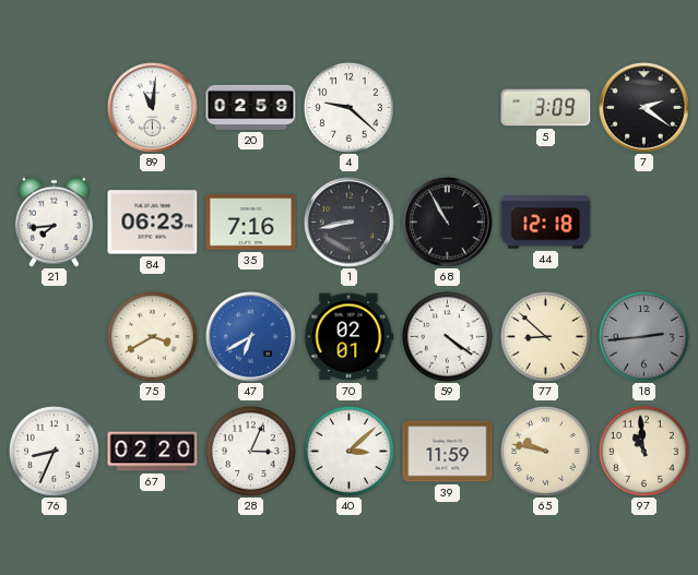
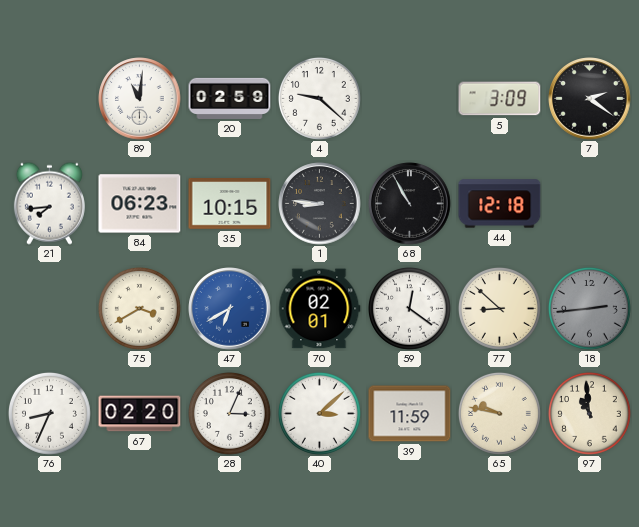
35: 7:16 -> 10:15 (230, 204)
1: 8:43 -> 8:46 (320, 204)
59: 4:21 -> 12:21 (409, 308)
